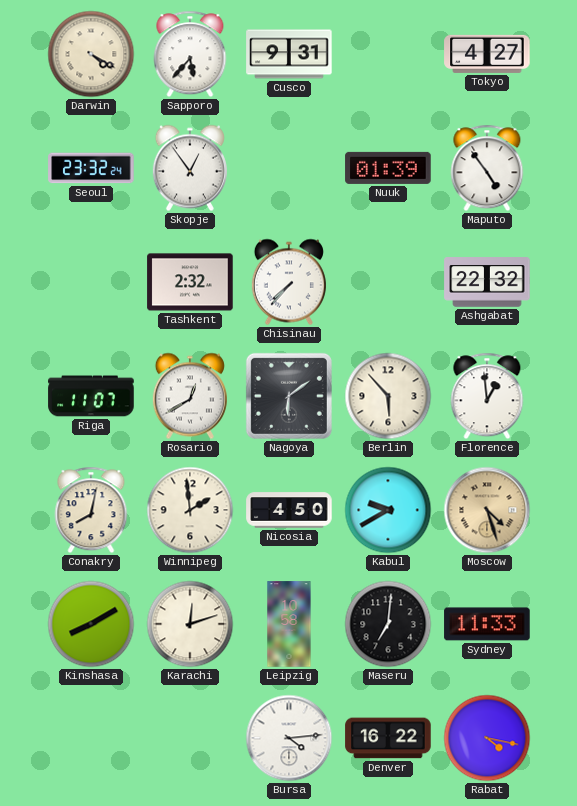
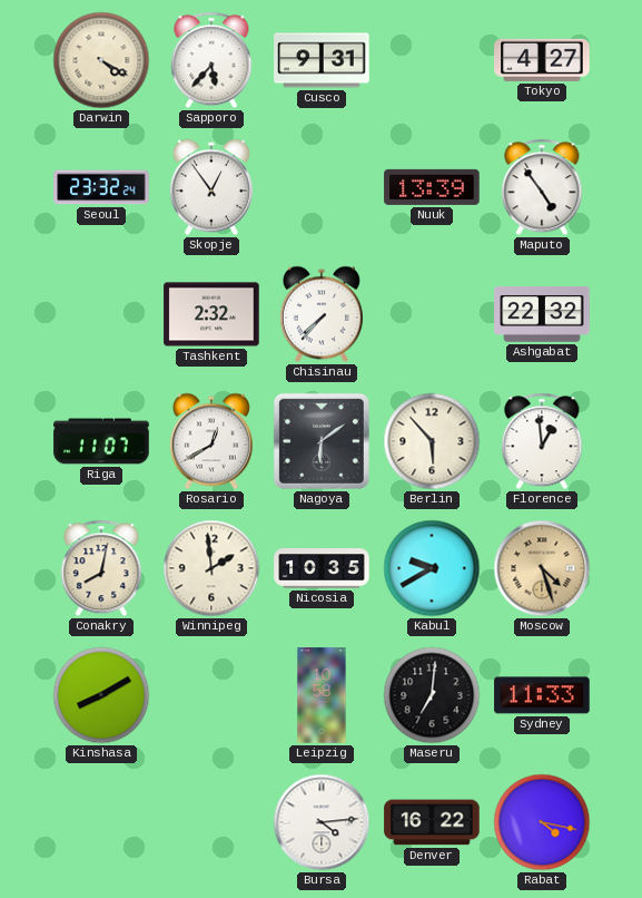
Nuuk: 01:39 -> 13:39 (432, 187)
Nicosia: 4:50 -> 10:35 (322, 568)
Karachi: 12:12 -> none (190, 624)
